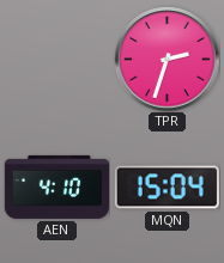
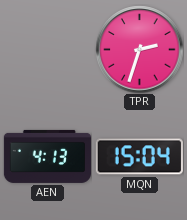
AEN: 4:10 -> 4:13 (47, 156)
